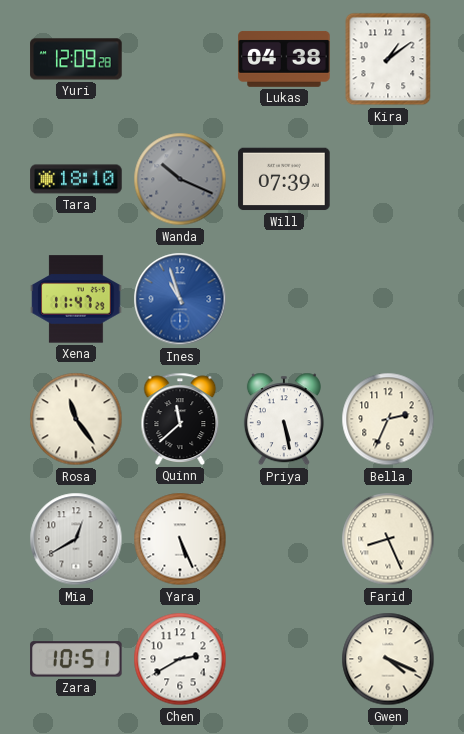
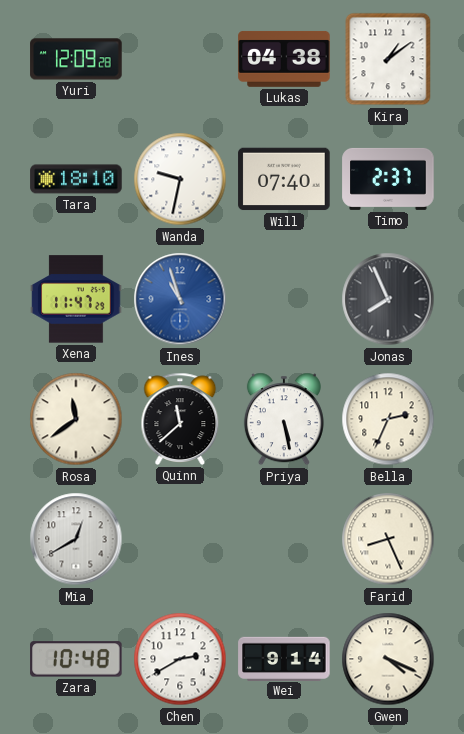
Wanda: 10:19 -> 9:32 (180, 179)
Wanda dial: grey -> white (180, 179)
Will: 07:39 -> 07:40 (284, 179)
Timo: none -> 2:37 (388, 179)
Jonas: none -> 7:56 (388, 299)
Rosa: 11:24 -> 11:39 (76, 419)
Yara: 5:26 -> none (180, 539)
Zara: 10:51 -> 10:48 (76, 659)
Wei: none -> 9:14 (284, 658)
